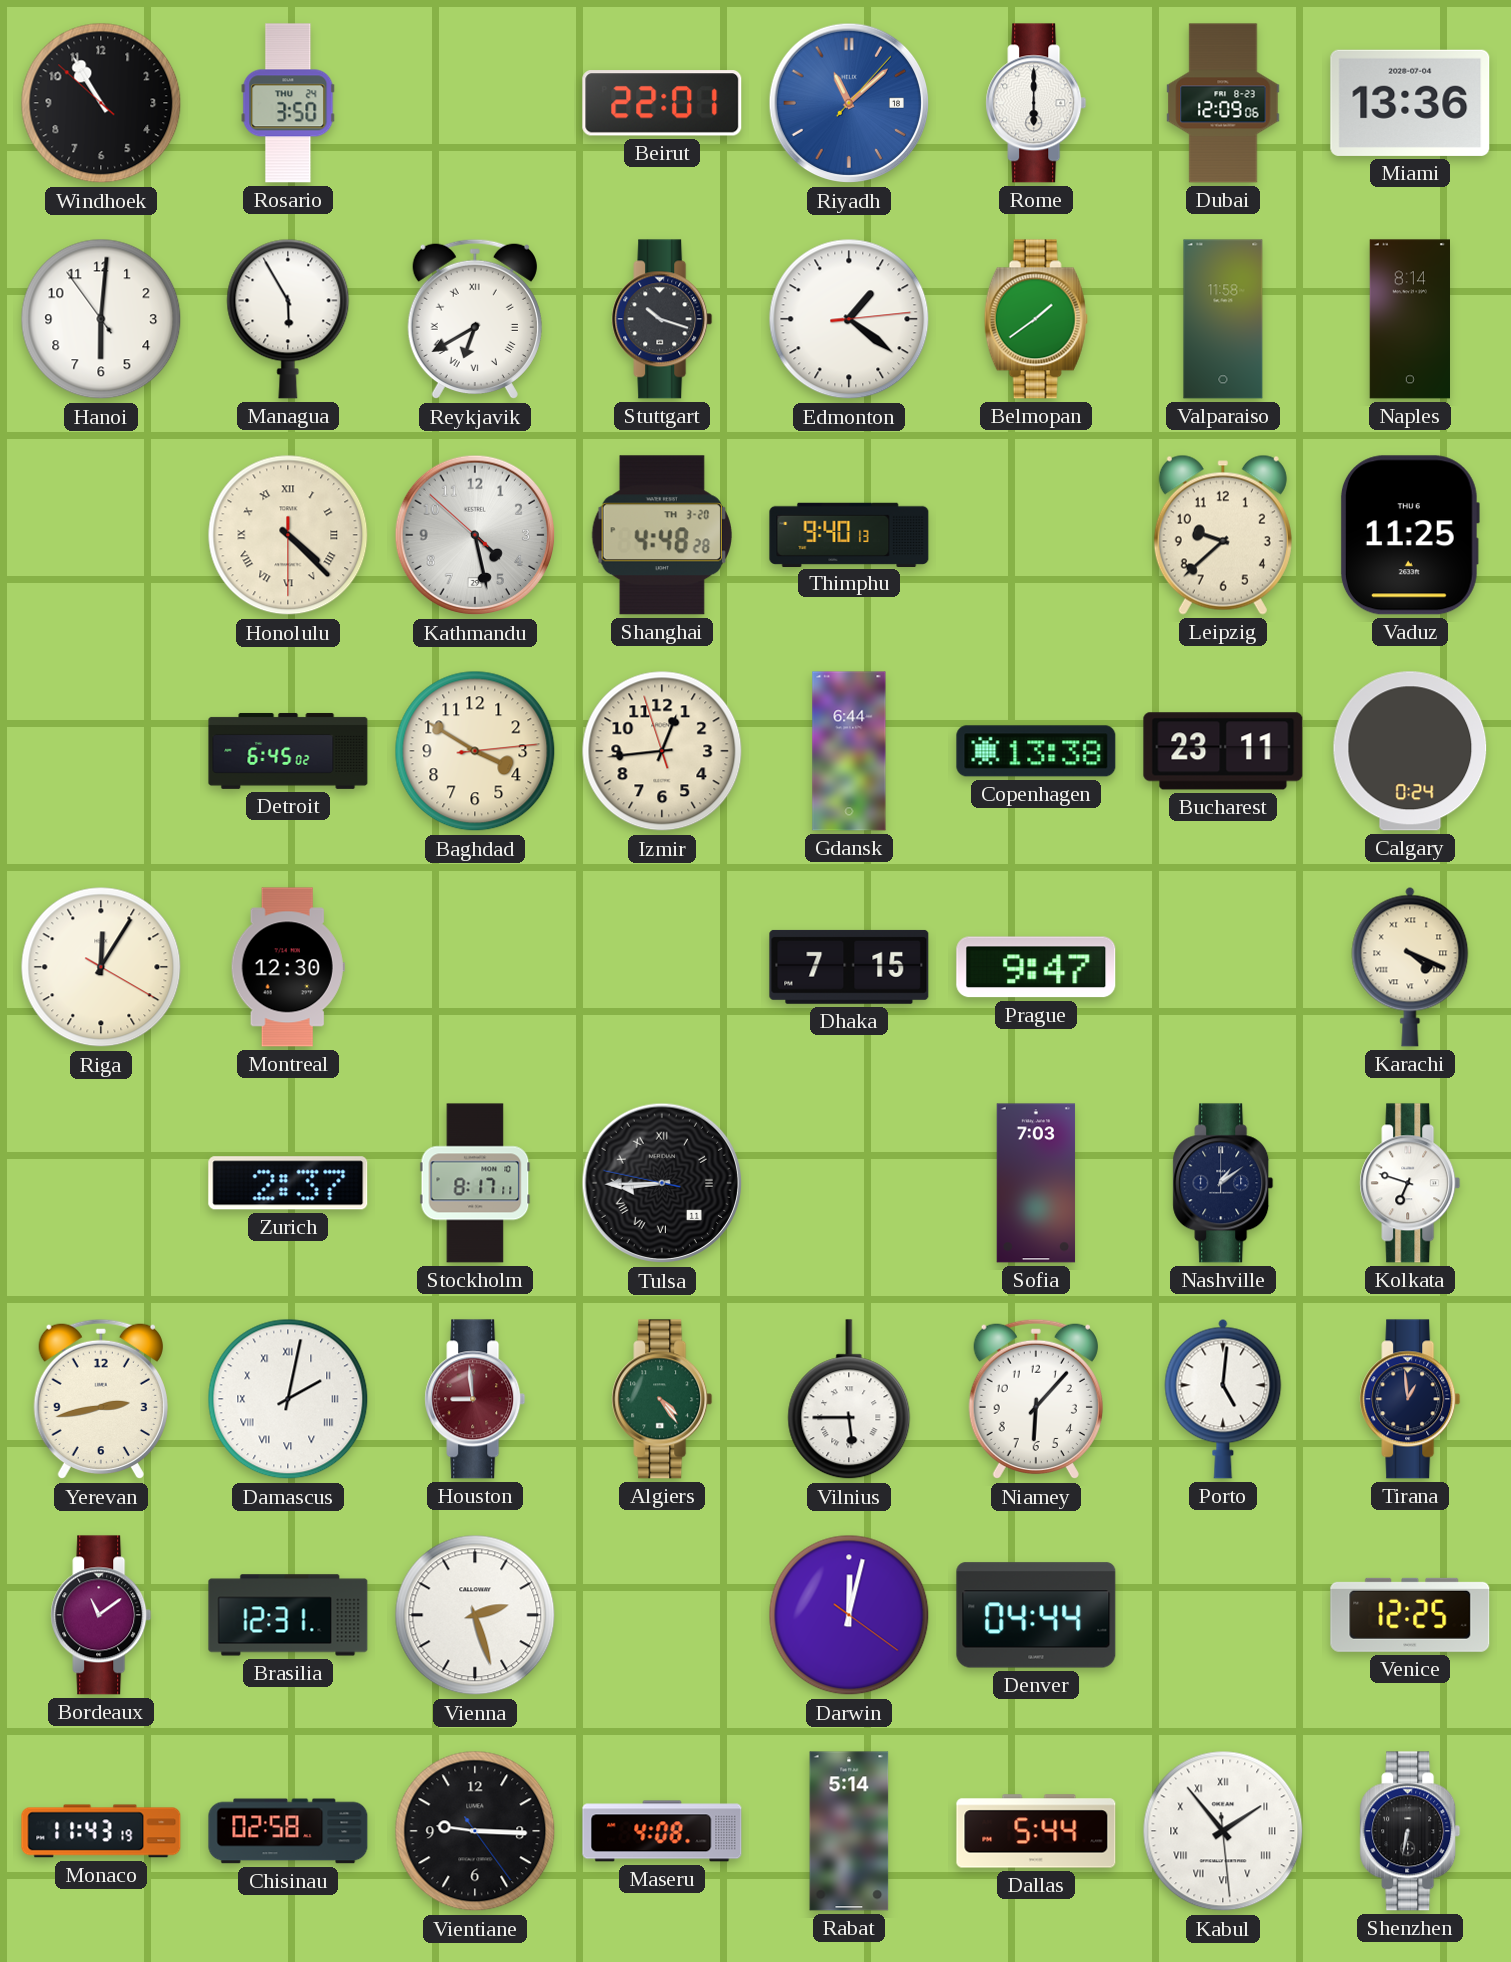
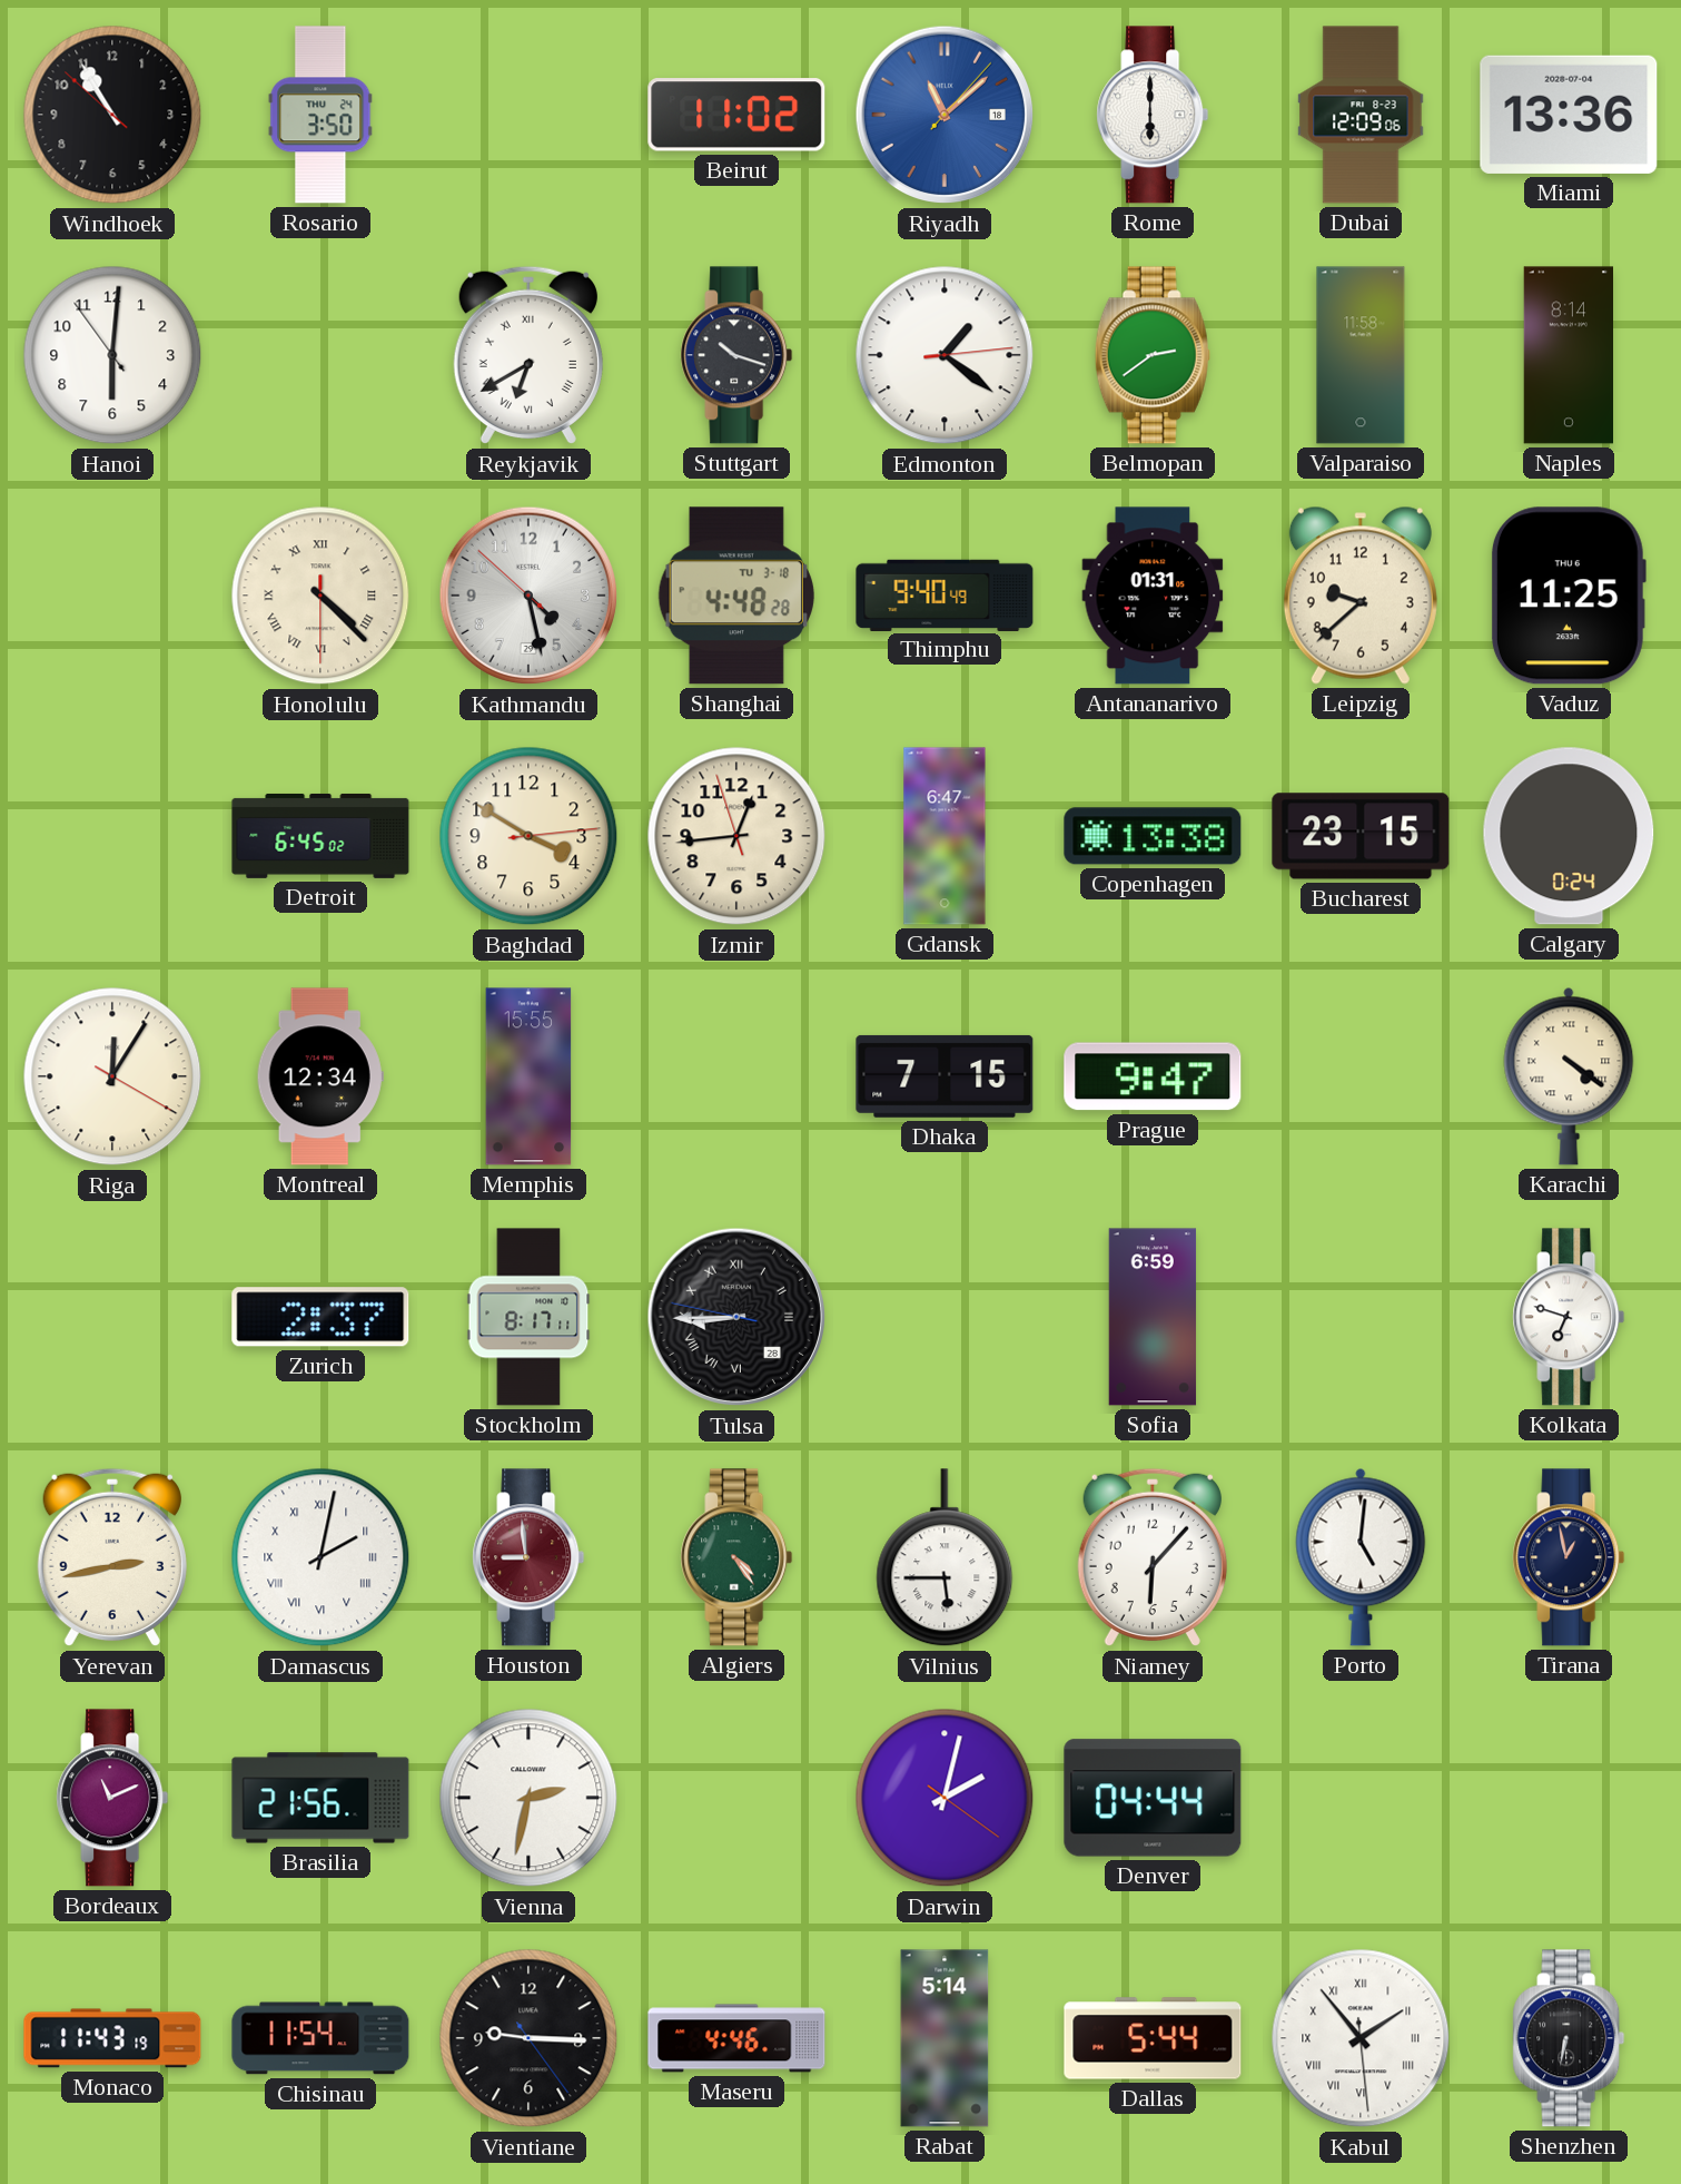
Beirut: 22:01 -> 11:02 (736, 115)
Managua: 5:55 -> none (288, 319)
Belmopan: 1:39 -> 2:39 (1153, 355)
Shanghai date: TH 3-20 -> TU 3-18 (736, 596)
Thimphu: 9:40:13 -> 9:40:49 (945, 594)
Antananarivo: none -> 01:31 (1153, 596)
Gdansk: 6:44 -> 6:47 (945, 836)
Bucharest: 23:11 -> 23:15 (1361, 836)
Montreal: 12:30 -> 12:34 (320, 1076)
Memphis: none -> 15:55 (528, 1076)
Karachi: 4:19 -> 4:21 (1569, 1076)
Tulsa date: 11 -> 28 (736, 1317)
Sofia: 7:03 -> 6:59 (1153, 1317)
Nashville: 1:09 -> none (1223, 1183)
Tirana: 12:59 -> 12:58 (1569, 1557)
Bordeaux: 11:09 -> 11:11 (112, 1798)
Brasilia: 12:31 -> 21:56 (320, 1798)
Vienna: 2:27 -> 2:32 (528, 1798)
Darwin: 12:02 -> 2:02 (945, 1798)
Venice: 12:25 -> none (1410, 1615)
Chisinau: 02:58 -> 11:54 (320, 2038)
Maseru: 4:08 -> 4:46 (736, 2038)
